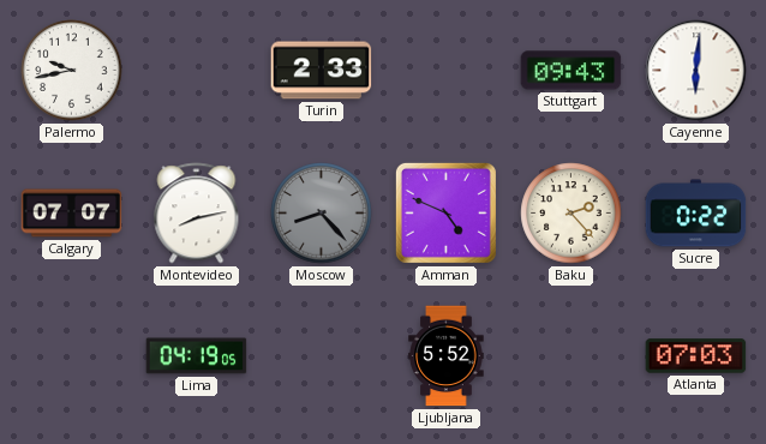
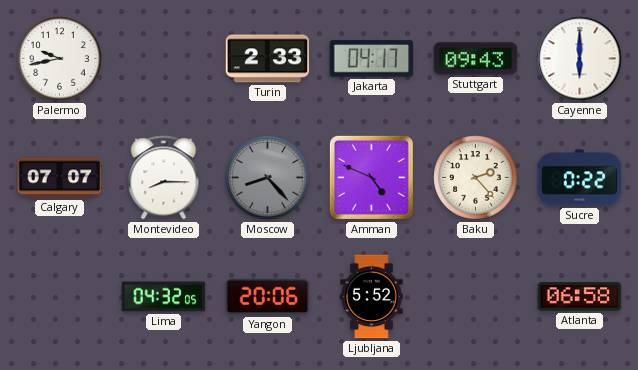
Jakarta: none -> 04:17 (372, 59)
Cayenne: 6:01 -> 6:00 (580, 59)
Montevideo: 8:13 -> 8:15 (164, 178)
Lima: 04:19 -> 04:32 (164, 297)
Yangon: none -> 20:06 (268, 297)
Atlanta: 07:03 -> 06:58 (580, 297)
